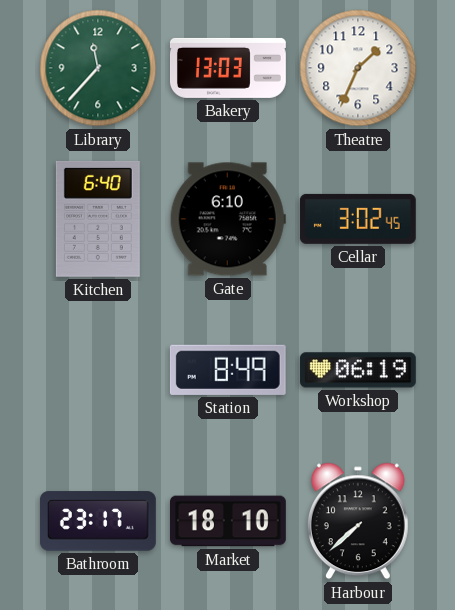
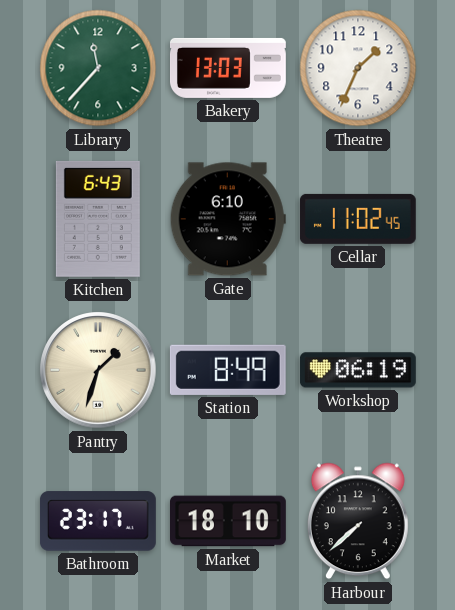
Kitchen: 6:40 -> 6:43 (98, 219)
Cellar: 3:02 -> 11:02 (358, 219)
Pantry: none -> 1:33 (98, 370)
